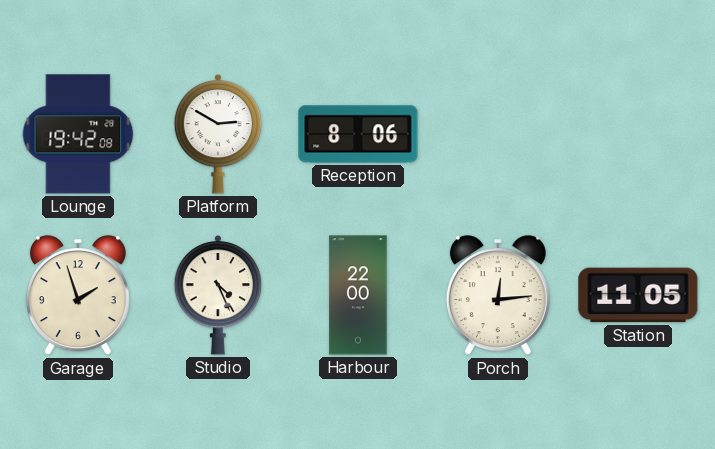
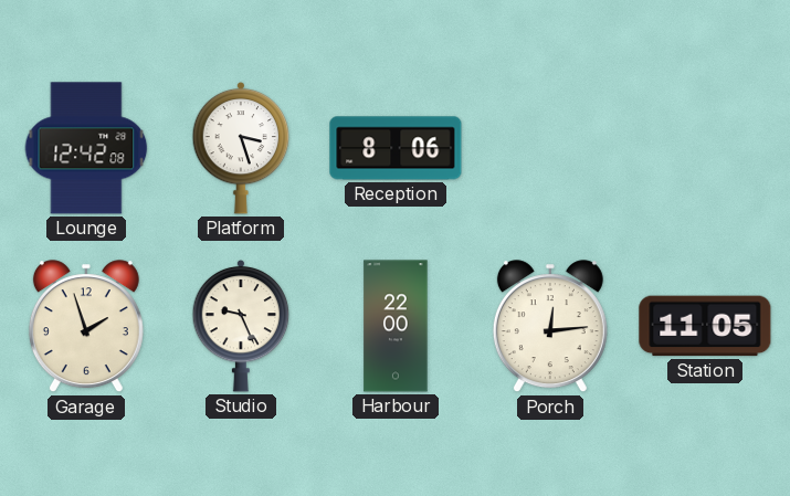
Lounge: 19:42 -> 12:42 (86, 148)
Platform: 2:50 -> 3:27 (241, 148)
Studio: 4:26 -> 9:26 (241, 326)
